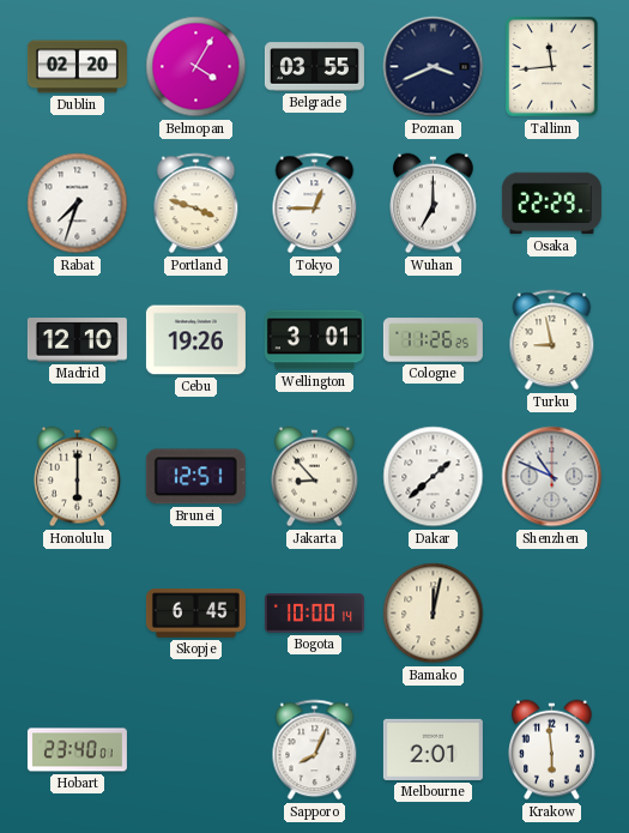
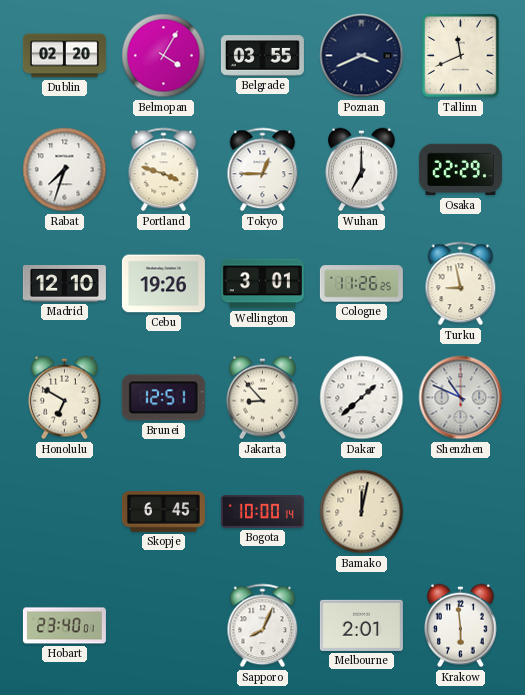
Tallinn: 11:44 -> 11:41 (461, 56)
Honolulu: 6:00 -> 6:50 (65, 398)
